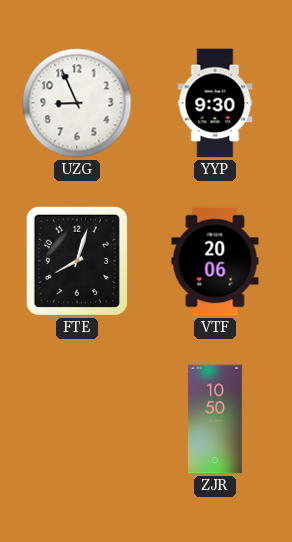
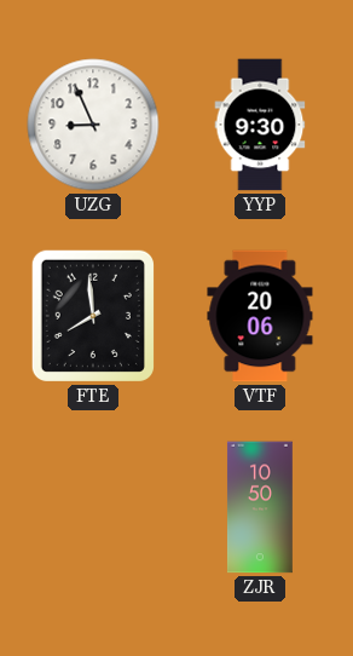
FTE: 8:03 -> 7:59 (93, 316)
